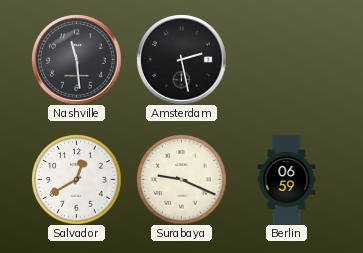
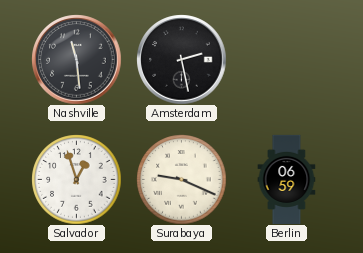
Salvador: 12:40 -> 12:57 (76, 179)
